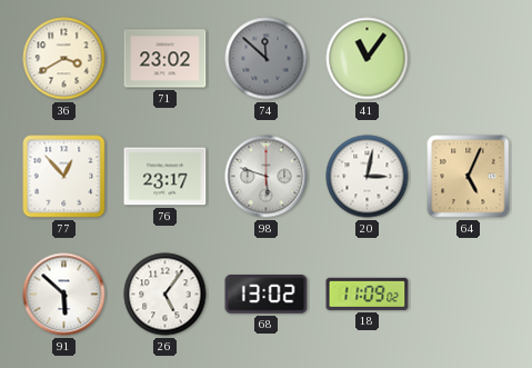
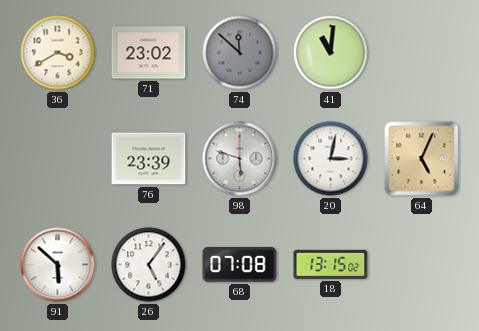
41: 11:06 -> 11:01 (331, 53)
77: 12:53 -> none (64, 177)
76: 23:17 -> 23:39 (149, 159)
68: 13:02 -> 07:08 (240, 265)
18: 11:09 -> 13:15 (331, 264)
